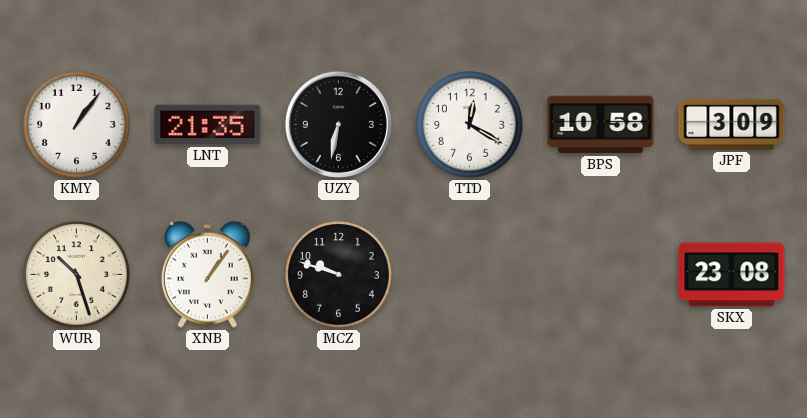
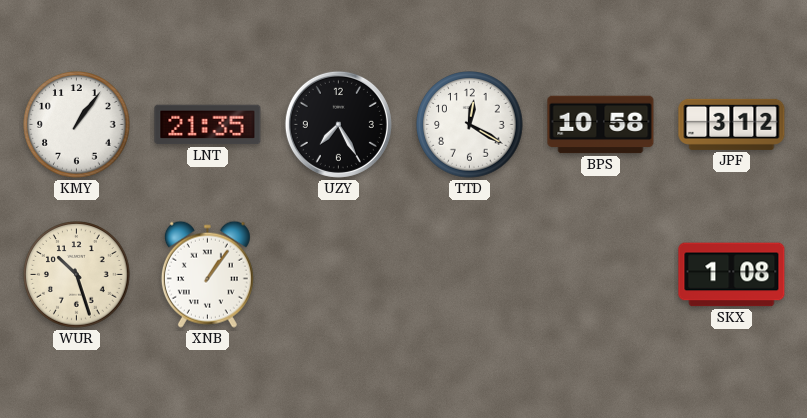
UZY: 6:32 -> 7:25 (338, 124)
JPF: 3:09 -> 3:12 (732, 124)
MCZ: 9:48 -> none (339, 275)
SKX: 23:08 -> 1:08 (732, 275)
